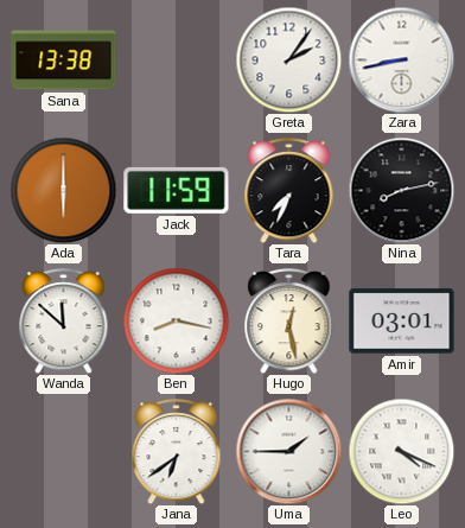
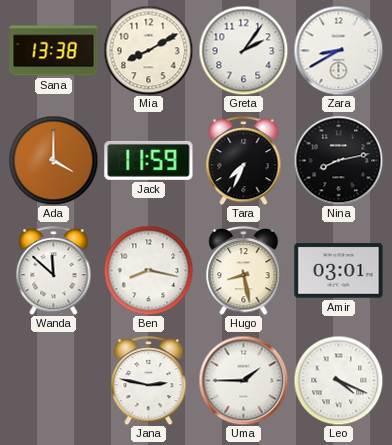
Mia: none -> 8:10 (148, 50)
Zara: 8:43 -> 8:40 (338, 50)
Ada: 6:00 -> 4:00 (53, 160)
Hugo: 12:28 -> 8:28 (244, 271)
Jana: 6:39 -> 2:47 (149, 381)
